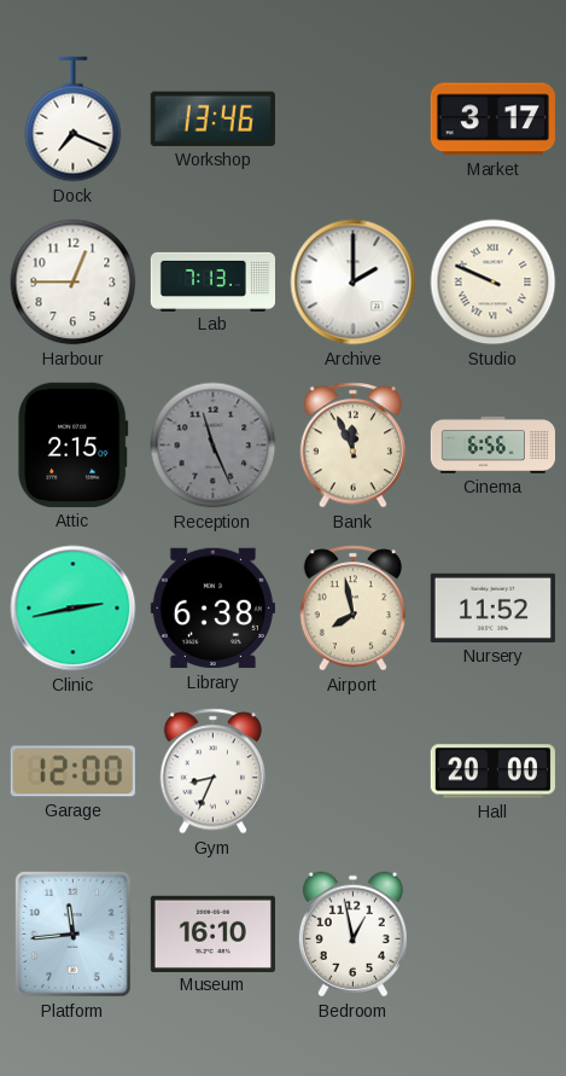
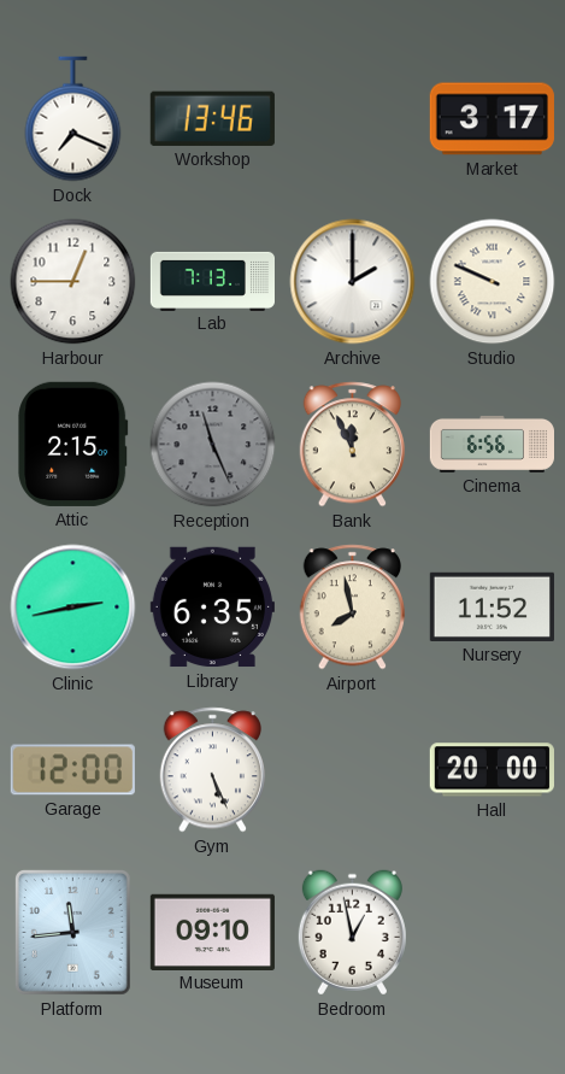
Library: 6:38 -> 6:35 (212, 608)
Gym: 8:34 -> 5:26 (212, 770)
Museum: 16:10 -> 09:10 (212, 932)
